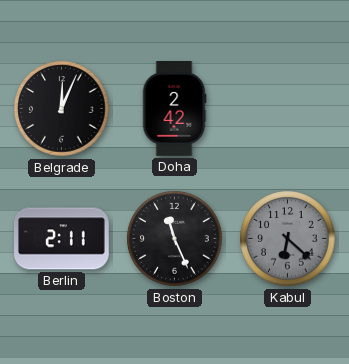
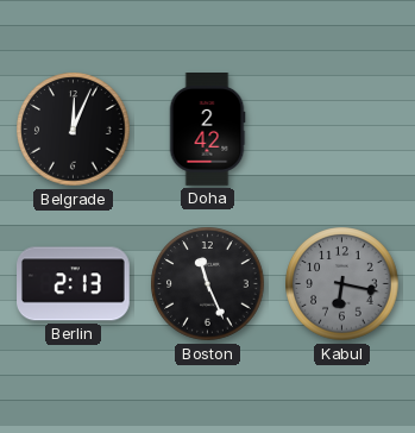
Berlin: 2:11 -> 2:13 (74, 284)
Kabul: 6:22 -> 6:17 (342, 284)
